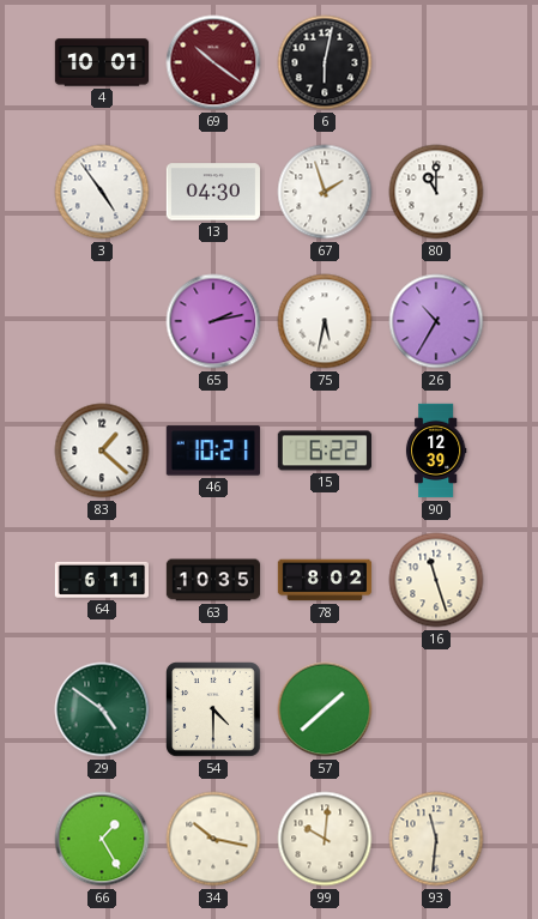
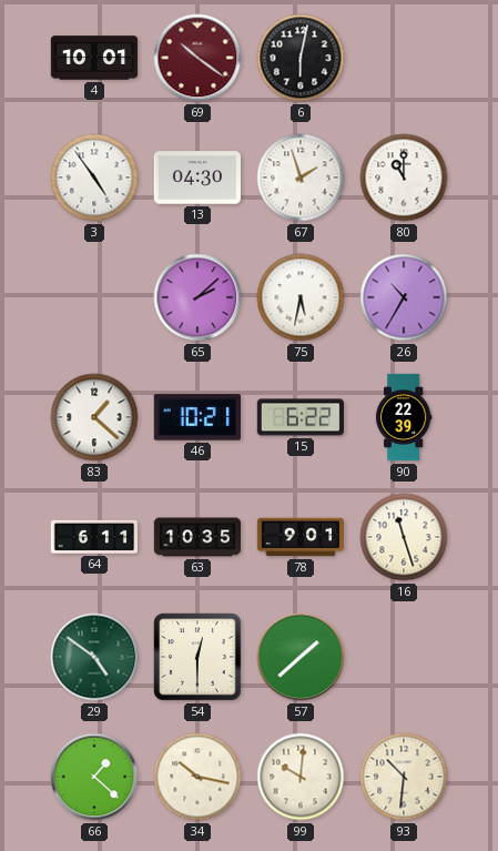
65: 2:13 -> 2:08 (197, 297)
90: 12:39 -> 22:39 (404, 417)
78: 8:02 -> 9:01 (301, 537)
54: 4:30 -> 12:30 (199, 658)
66: 1:25 -> 1:22 (94, 777)
93: 11:31 -> 10:31 (404, 777)
